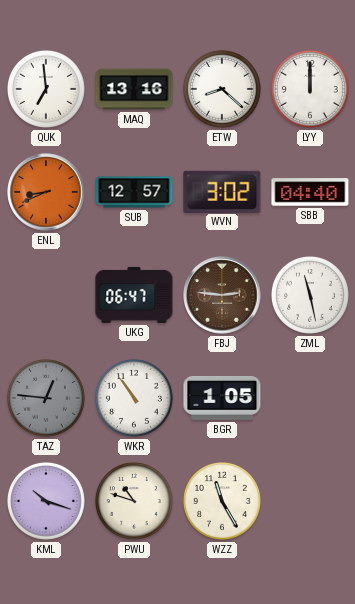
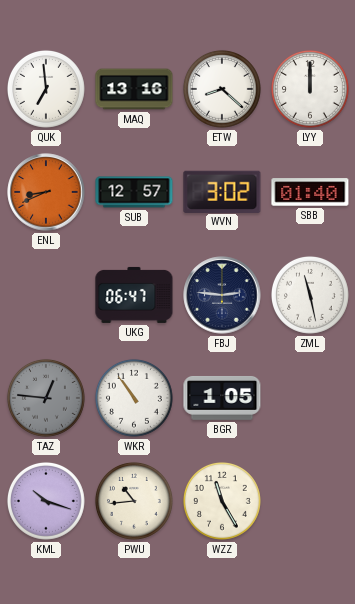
SBB: 04:40 -> 01:40 (310, 192)
FBJ dial: brown -> navy (222, 295)
PWU: 10:48 -> 10:44 (134, 501)
